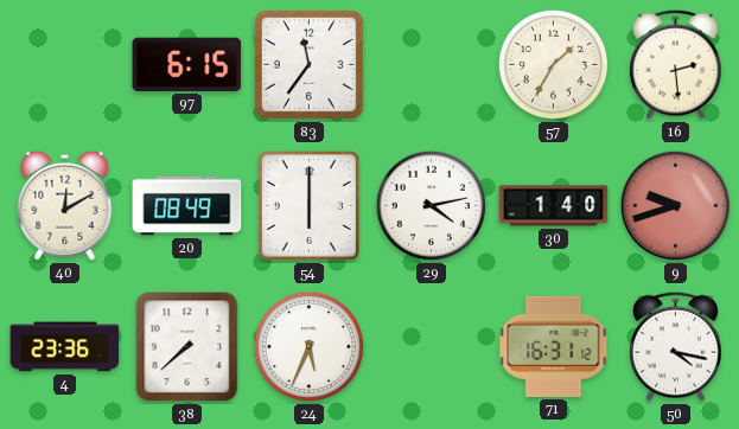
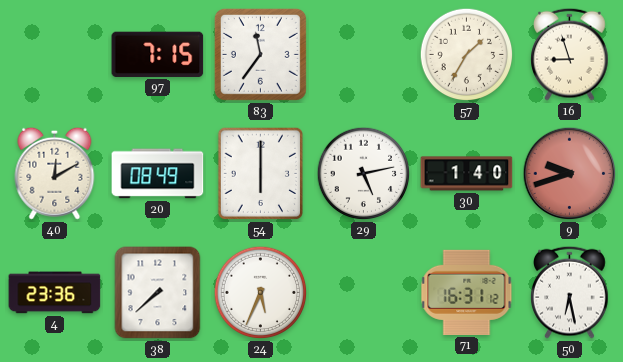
97: 6:15 -> 7:15 (158, 54)
16: 2:29 -> 8:57 (570, 54)
29: 4:13 -> 5:13 (364, 174)
50: 4:17 -> 6:28 (570, 292)
